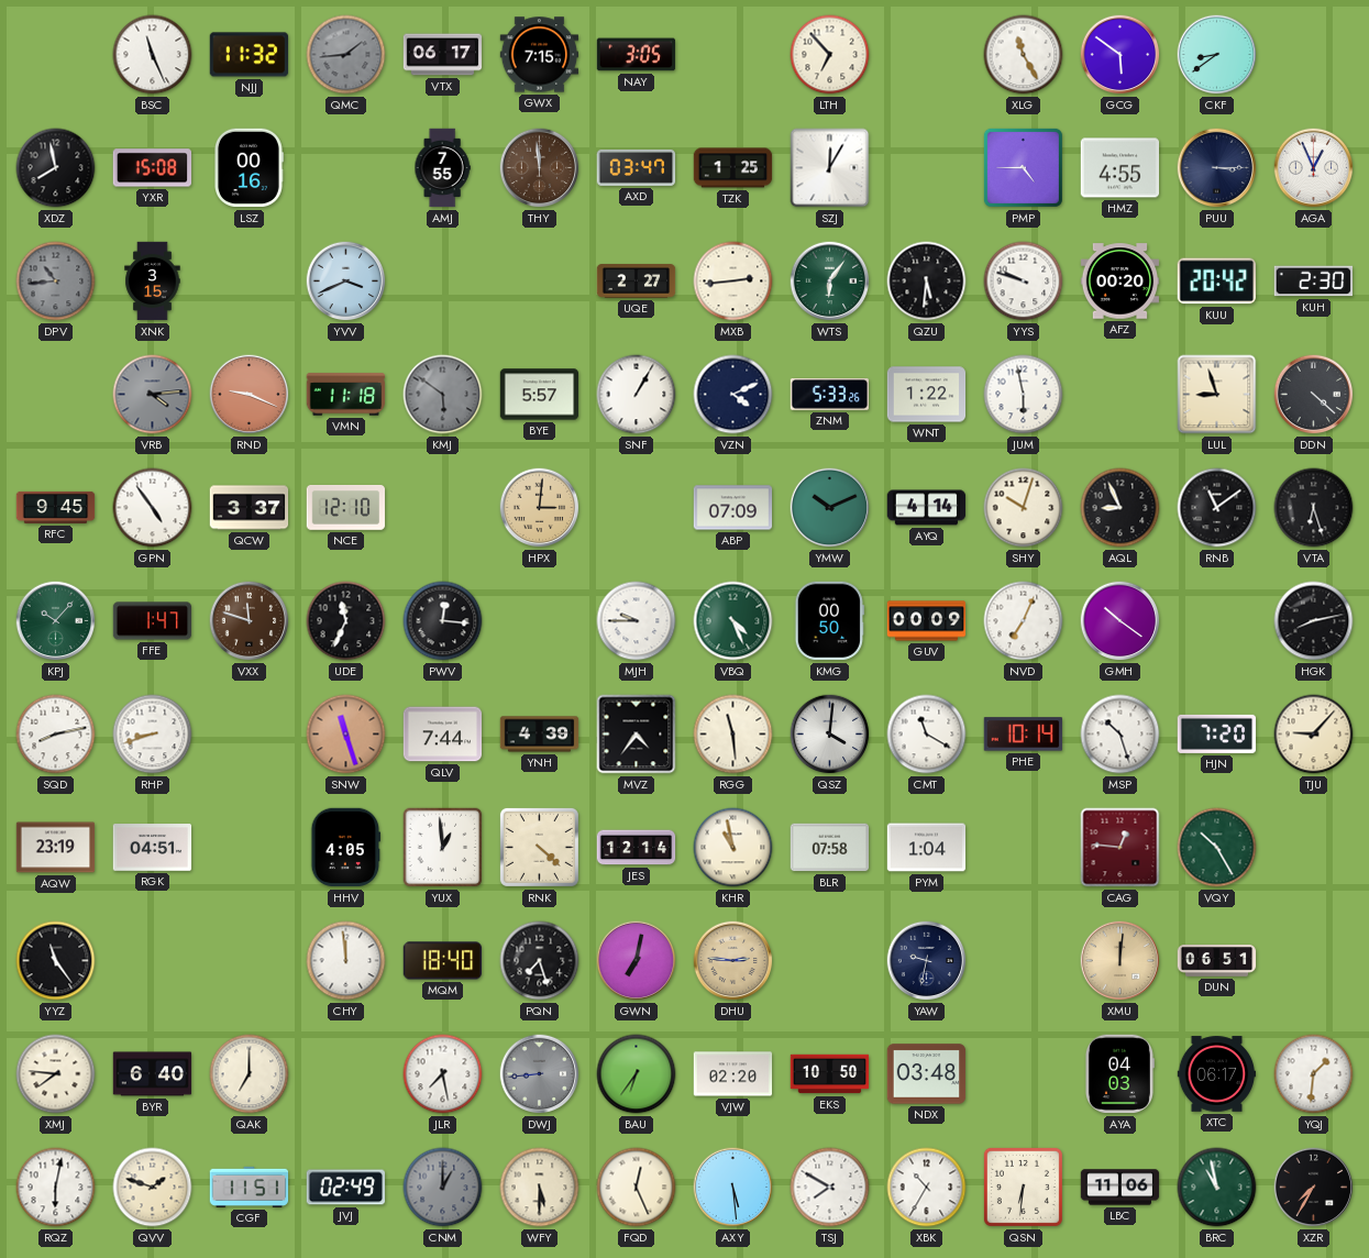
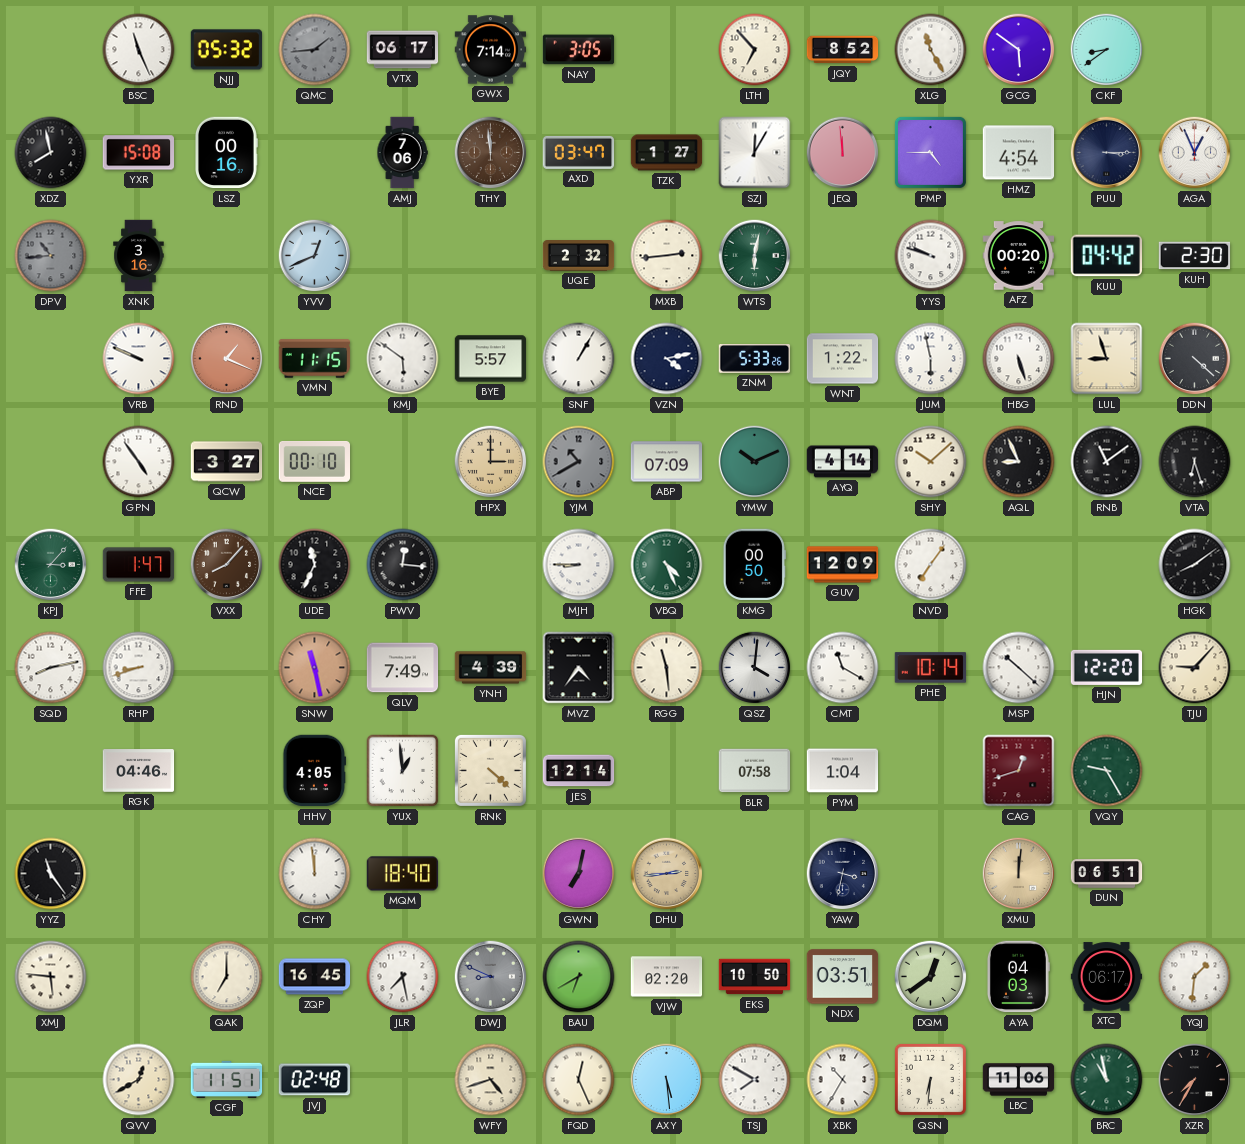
NJJ: 11:32 -> 05:32 (227, 50)
GWX: 7:15 -> 7:14 (491, 50)
JQY: none -> 8:52 (843, 50)
AMJ: 7:55 -> 7:06 (402, 153)
TZK: 1:25 -> 1:27 (667, 153)
JEQ: none -> 11:59 (843, 153)
HMZ: 4:55 -> 4:54 (1019, 153)
XNK: 3:15 -> 3:16 (139, 256)
YVV: 3:41 -> 12:41 (315, 256)
UQE: 2:27 -> 2:32 (579, 256)
WTS: 6:06 -> 6:02 (755, 256)
QZU: 5:31 -> none (927, 282)
KUU: 20:42 -> 04:42 (1106, 256)
VRB: 4:14 -> 9:49 (139, 359)
VRB dial: grey -> white (139, 359)
RND: 9:19 -> 1:19 (227, 359)
VMN: 11:18 -> 11:15 (315, 359)
KMJ dial: grey -> white (403, 359)
VZN: 4:11 -> 4:13 (667, 359)
HBG: none -> 5:27 (1019, 359)
RFC: 9:45 -> none (56, 507)
QCW: 3:37 -> 3:27 (227, 462)
NCE: 12:10 -> 00:10 (315, 462)
HPX: 3:01 -> 3:00 (491, 462)
YJM: none -> 10:40 (579, 462)
SHY: 10:03 -> 10:08 (931, 462)
KPJ: 10:07 -> 3:07 (51, 565)
VXX: 11:48 -> 8:07 (227, 565)
MJH: 9:45 -> 8:45 (579, 565)
GUV: 00:09 -> 12:09 (843, 565)
NVD: 7:04 -> 7:06 (931, 565)
GMH: 10:21 -> none (1120, 621)
HGK: 8:13 -> 8:09 (1195, 565)
SNW: 11:27 -> 11:28 (315, 668)
QLV: 7:44 -> 7:49 (403, 668)
MSP: 10:27 -> 10:22 (1019, 668)
HJN: 7:20 -> 12:20 (1107, 667)
AQW: 23:19 -> none (56, 848)
RGK: 04:51 -> 04:46 (139, 771)
KHR: 10:58 -> none (733, 848)
CAG: 12:46 -> 12:42 (1019, 771)
VQY: 10:25 -> 9:25 (1107, 771)
PQN: 7:27 -> none (540, 961)
DHU: 2:46 -> 2:44 (667, 874)
YAW: 9:32 -> 3:32 (843, 874)
XMJ: 7:46 -> 5:46 (51, 977)
BYR: 6:40 -> none (153, 1074)
ZQP: none -> 16:45 (315, 977)
DWJ: 8:44 -> 8:49 (491, 977)
BAU: 6:36 -> 6:40 (579, 977)
NDX: 03:48 -> 03:51 (843, 977)
DQM: none -> 12:39 (931, 977)
RQZ: 6:02 -> none (56, 1188)
QVV: 1:48 -> 12:40 (139, 1080)
JVJ: 02:49 -> 02:48 (315, 1080)
CNM: 1:00 -> none (443, 1188)
WFY: 5:30 -> 4:42 (491, 1080)
